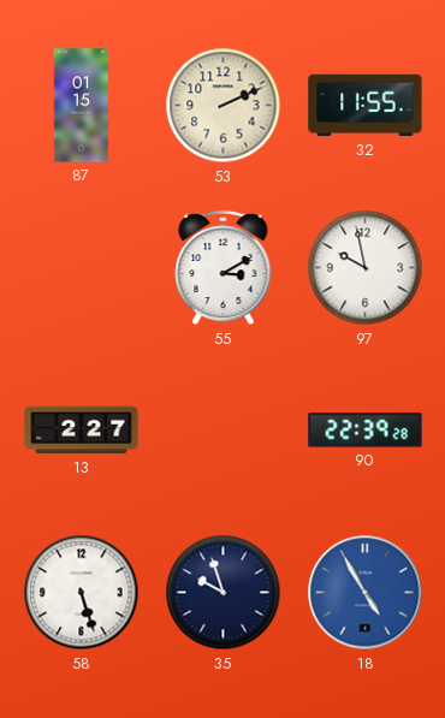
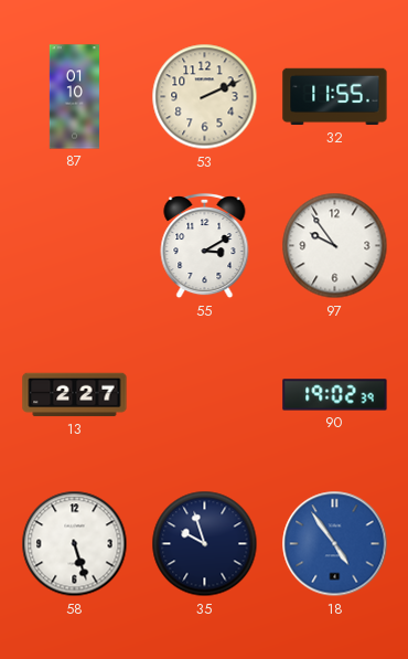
87: 01:15 -> 01:10 (74, 97)
97: 9:58 -> 9:54 (335, 246)
90: 22:39 -> 19:02 (335, 395)
18: 4:55 -> 4:54 (335, 544)
